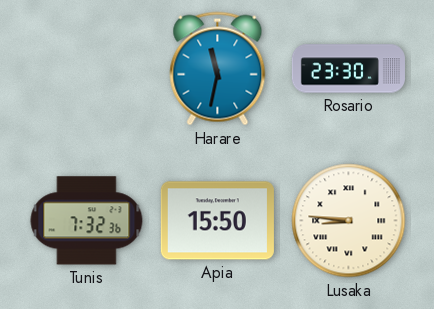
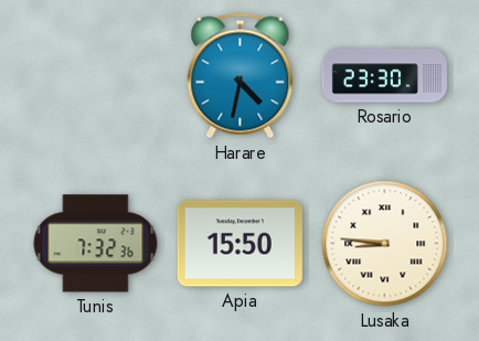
Harare: 11:32 -> 4:32 (241, 76)
